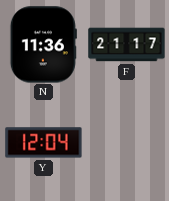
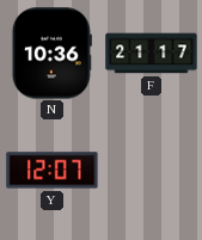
N: 11:36 -> 10:36 (51, 54)
Y: 12:04 -> 12:07 (53, 171)
